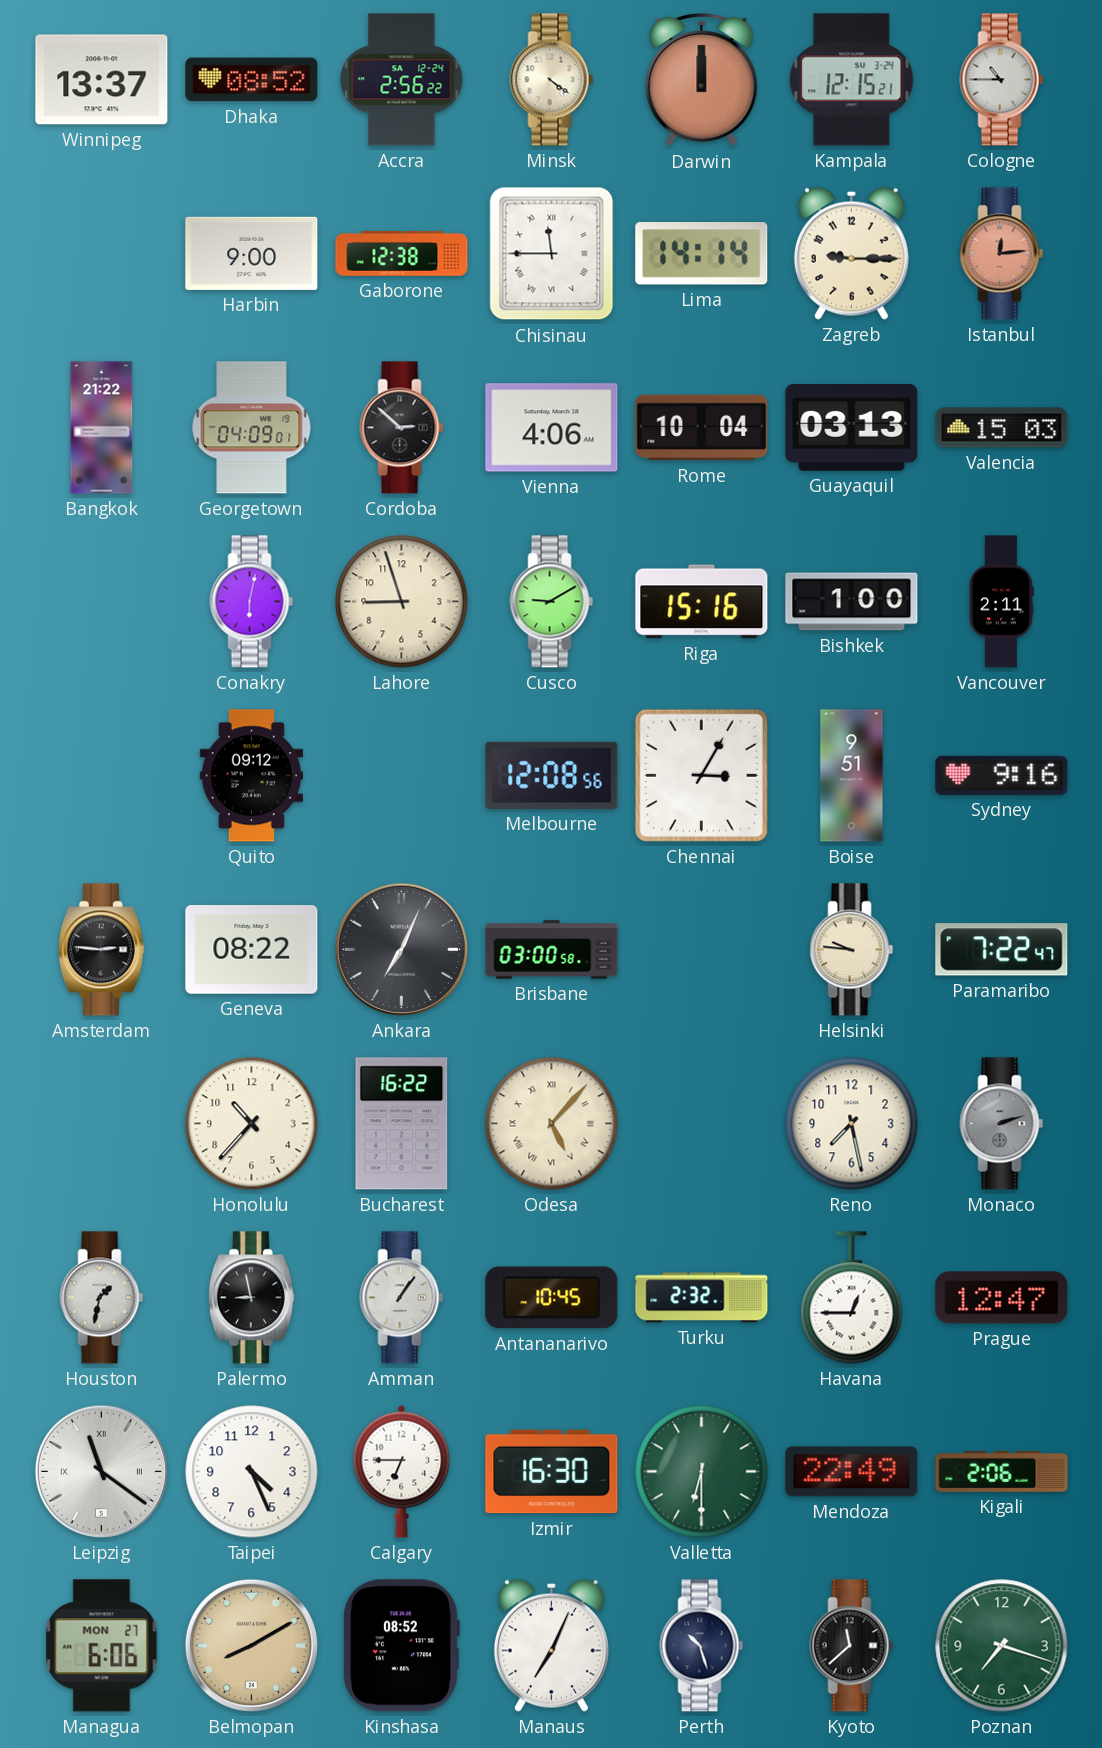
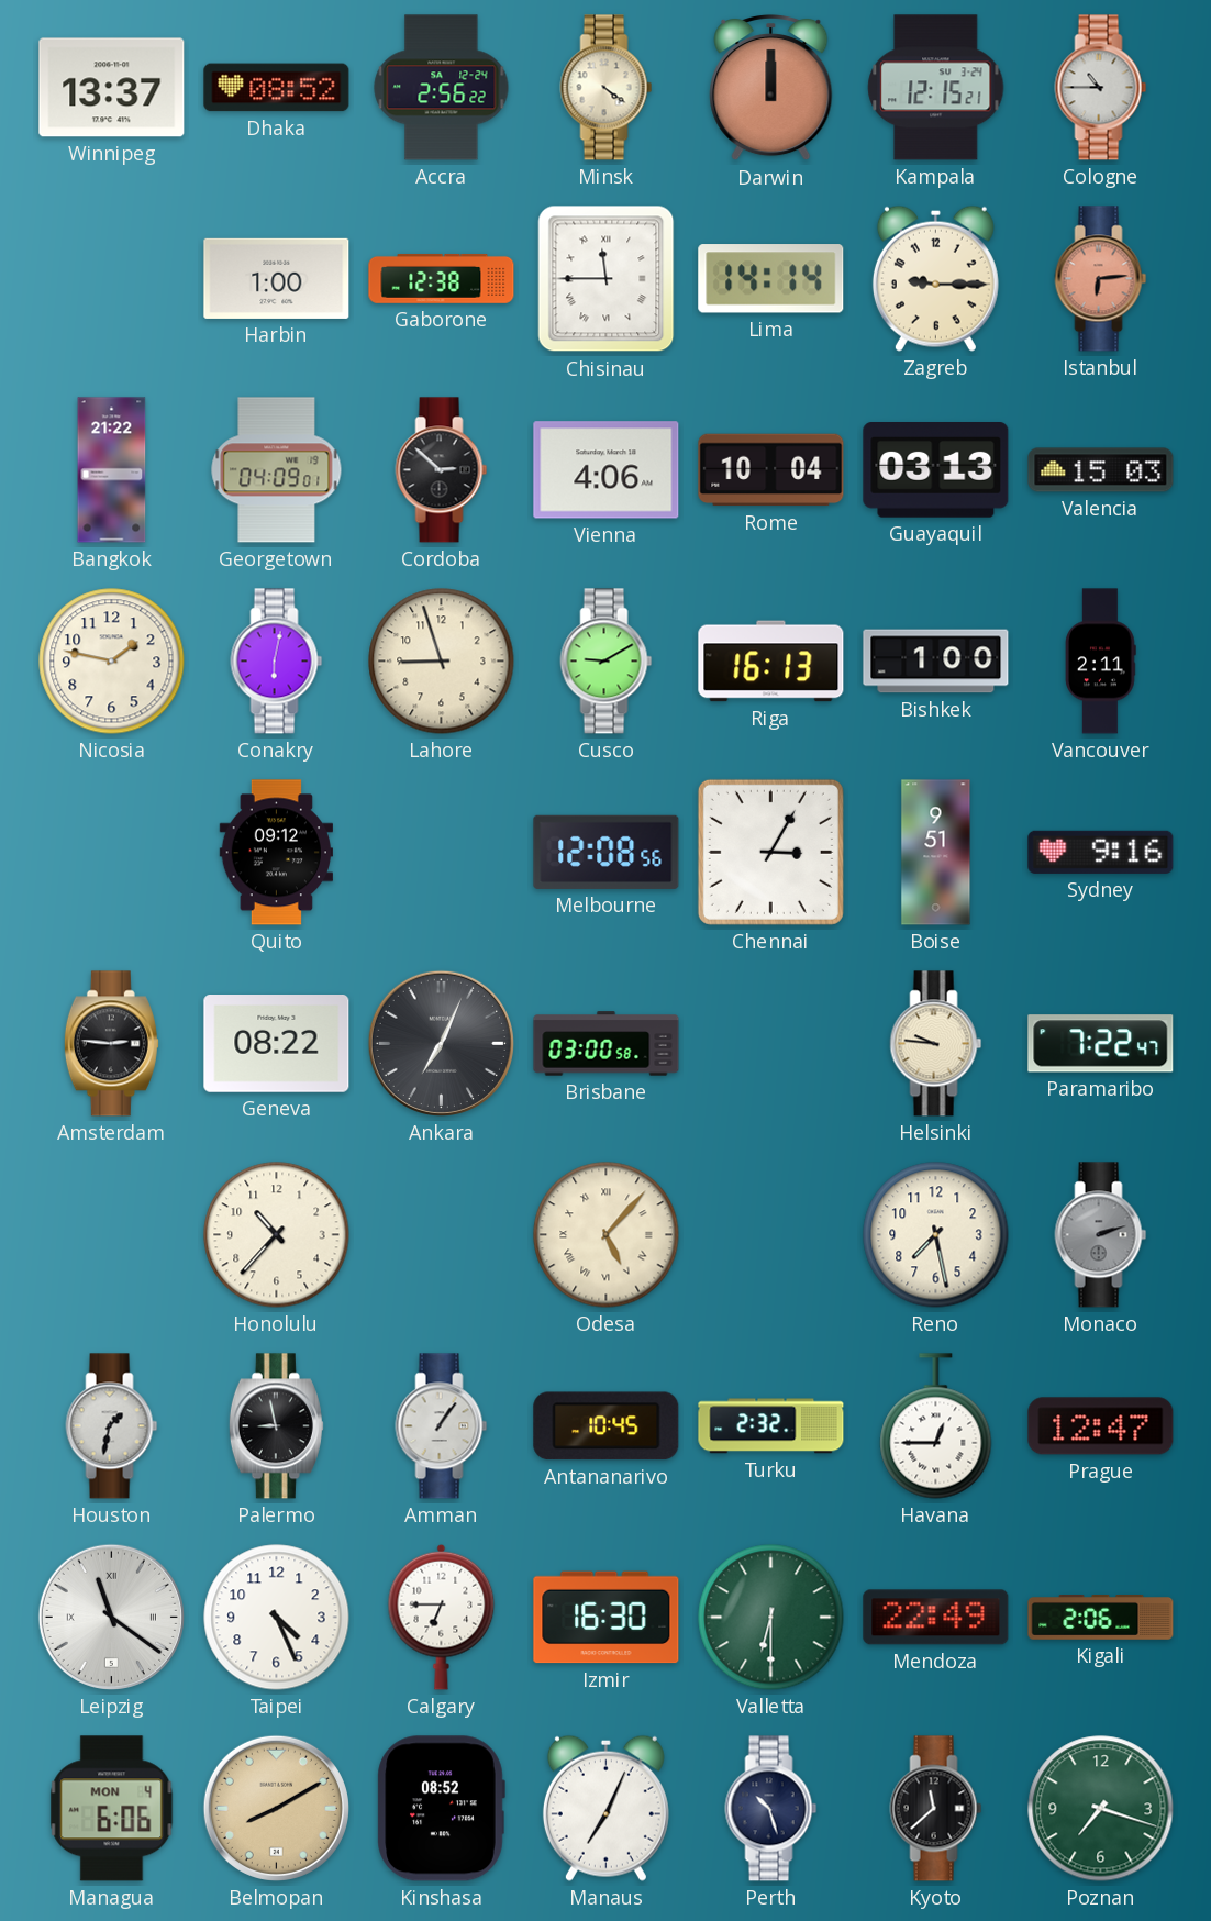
Harbin: 9:00 -> 1:00 (277, 278)
Istanbul: 12:14 -> 6:14 (1101, 279)
Nicosia: none -> 1:47 (112, 662)
Riga: 15:16 -> 16:13 (771, 662)
Bucharest: 16:22 -> none (402, 1124)
Managua date: MON 27 -> MON 4 (112, 1809)
